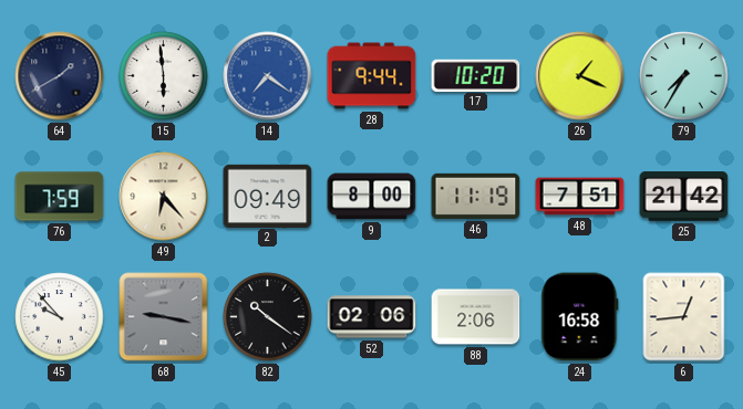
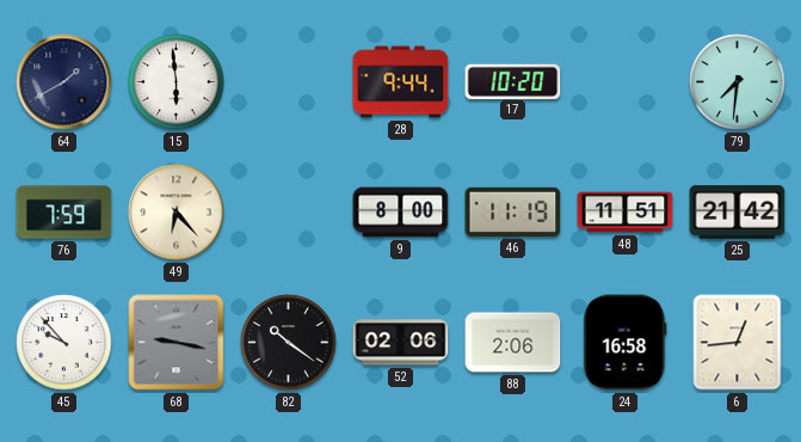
14: 7:21 -> none (268, 76)
26: 1:19 -> none (580, 76)
79: 7:35 -> 7:31 (738, 82)
2: 09:49 -> none (268, 196)
48: 7:51 -> 11:51 (626, 213)
